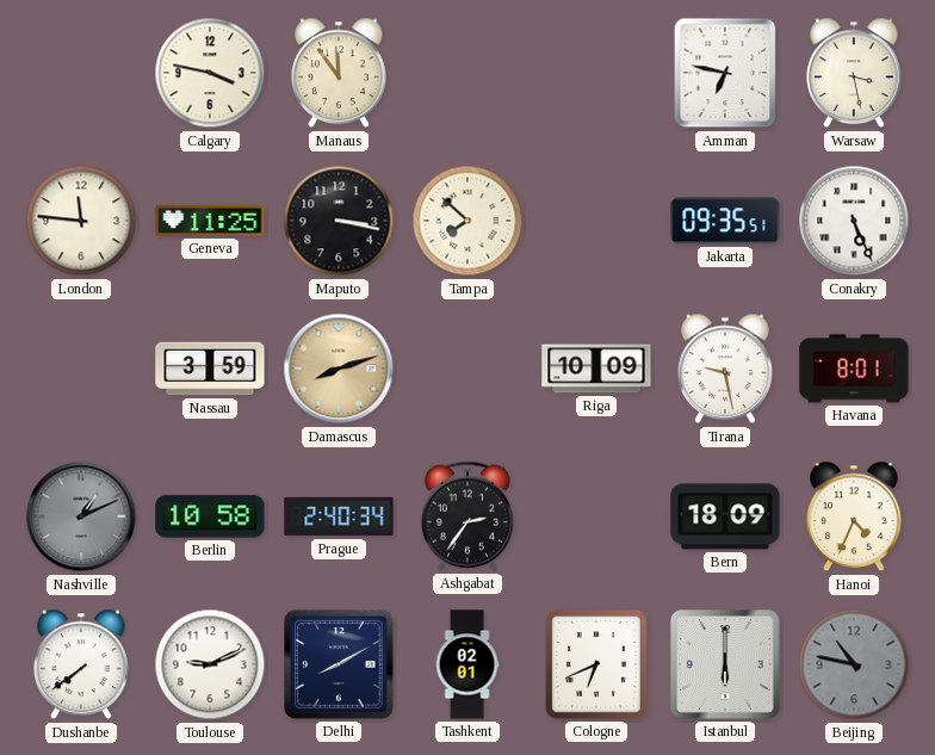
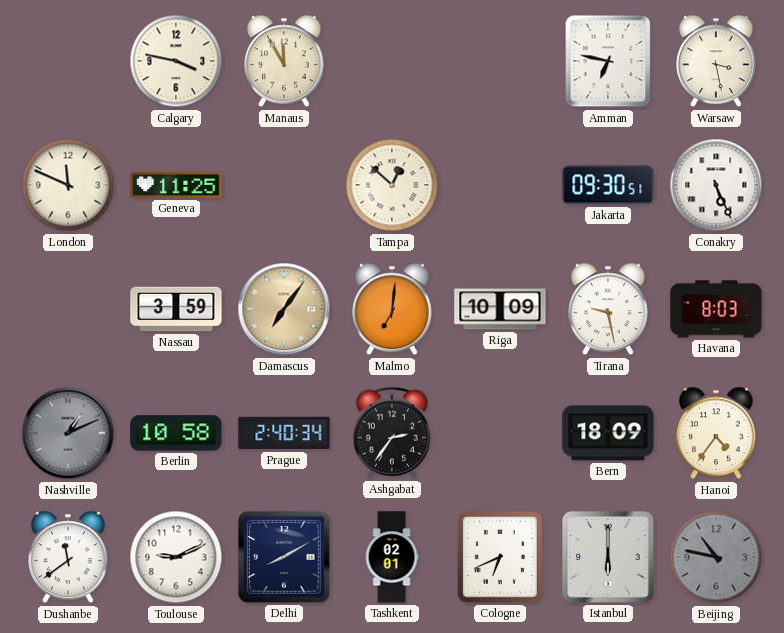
Manaus: 11:54 -> 11:55 (284, 61)
London: 11:46 -> 11:49 (68, 185)
Maputo: 3:17 -> none (339, 221)
Tampa: 7:52 -> 12:52 (392, 185)
Jakarta: 09:35 -> 09:30 (608, 185)
Damascus: 8:12 -> 7:06 (284, 309)
Malmo: none -> 7:01 (392, 309)
Havana: 8:01 -> 8:03 (716, 309)
Hanoi: 4:34 -> 4:36 (716, 433)
Dushanbe: 7:39 -> 11:39 (68, 557)
